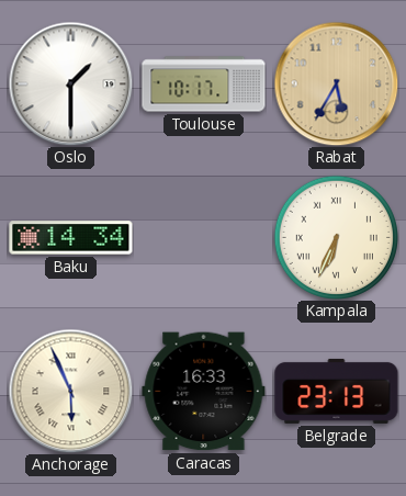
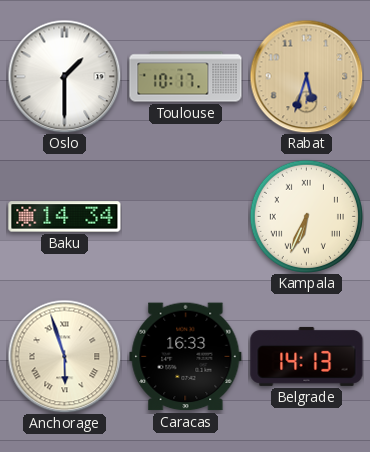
Rabat: 5:35 -> 5:33 (306, 76)
Anchorage: 5:56 -> 5:57 (64, 356)
Belgrade: 23:13 -> 14:13 (307, 356)
